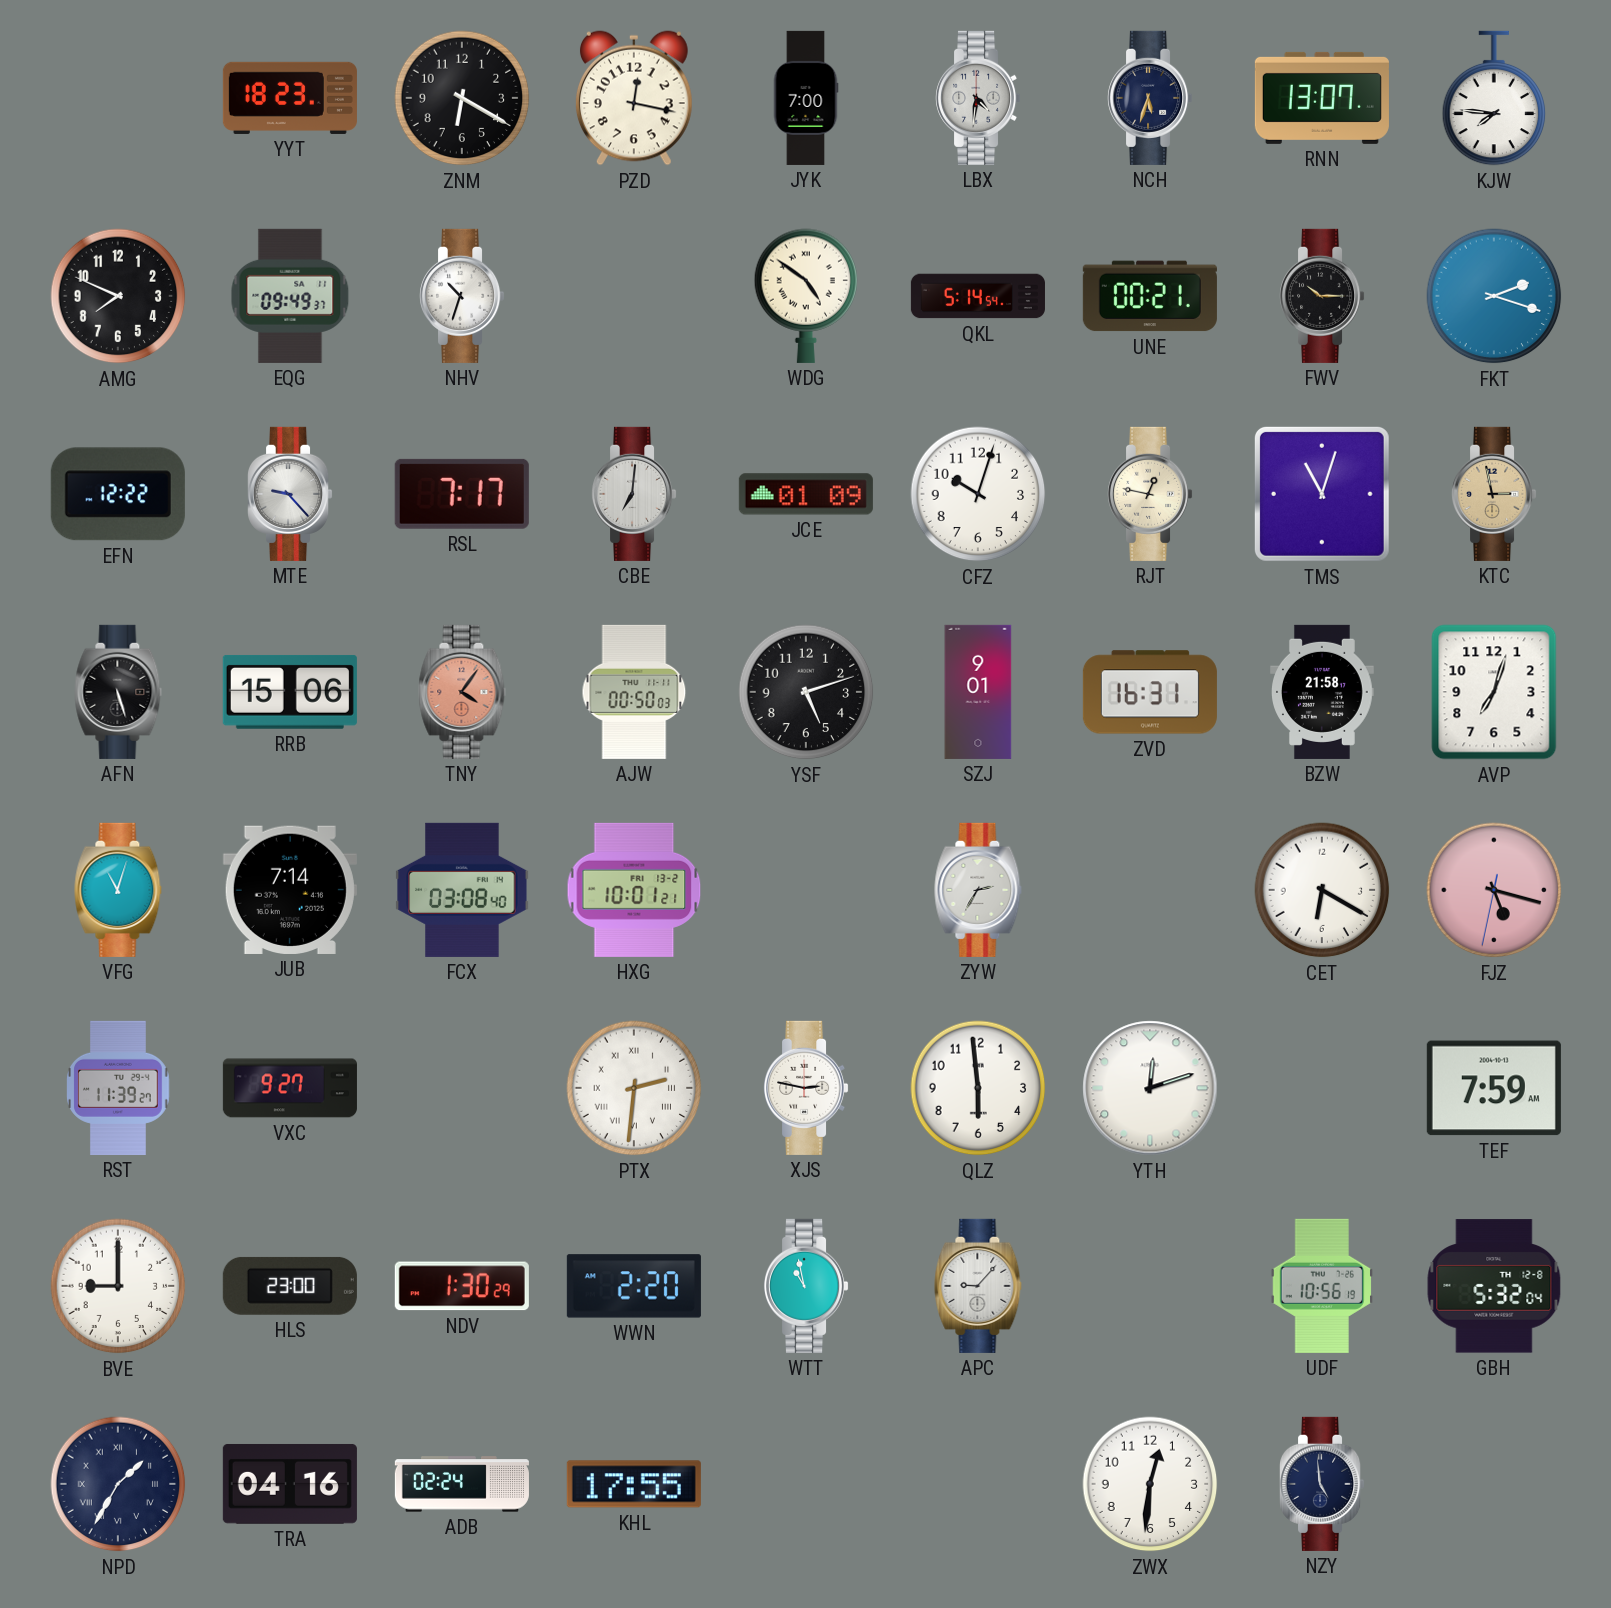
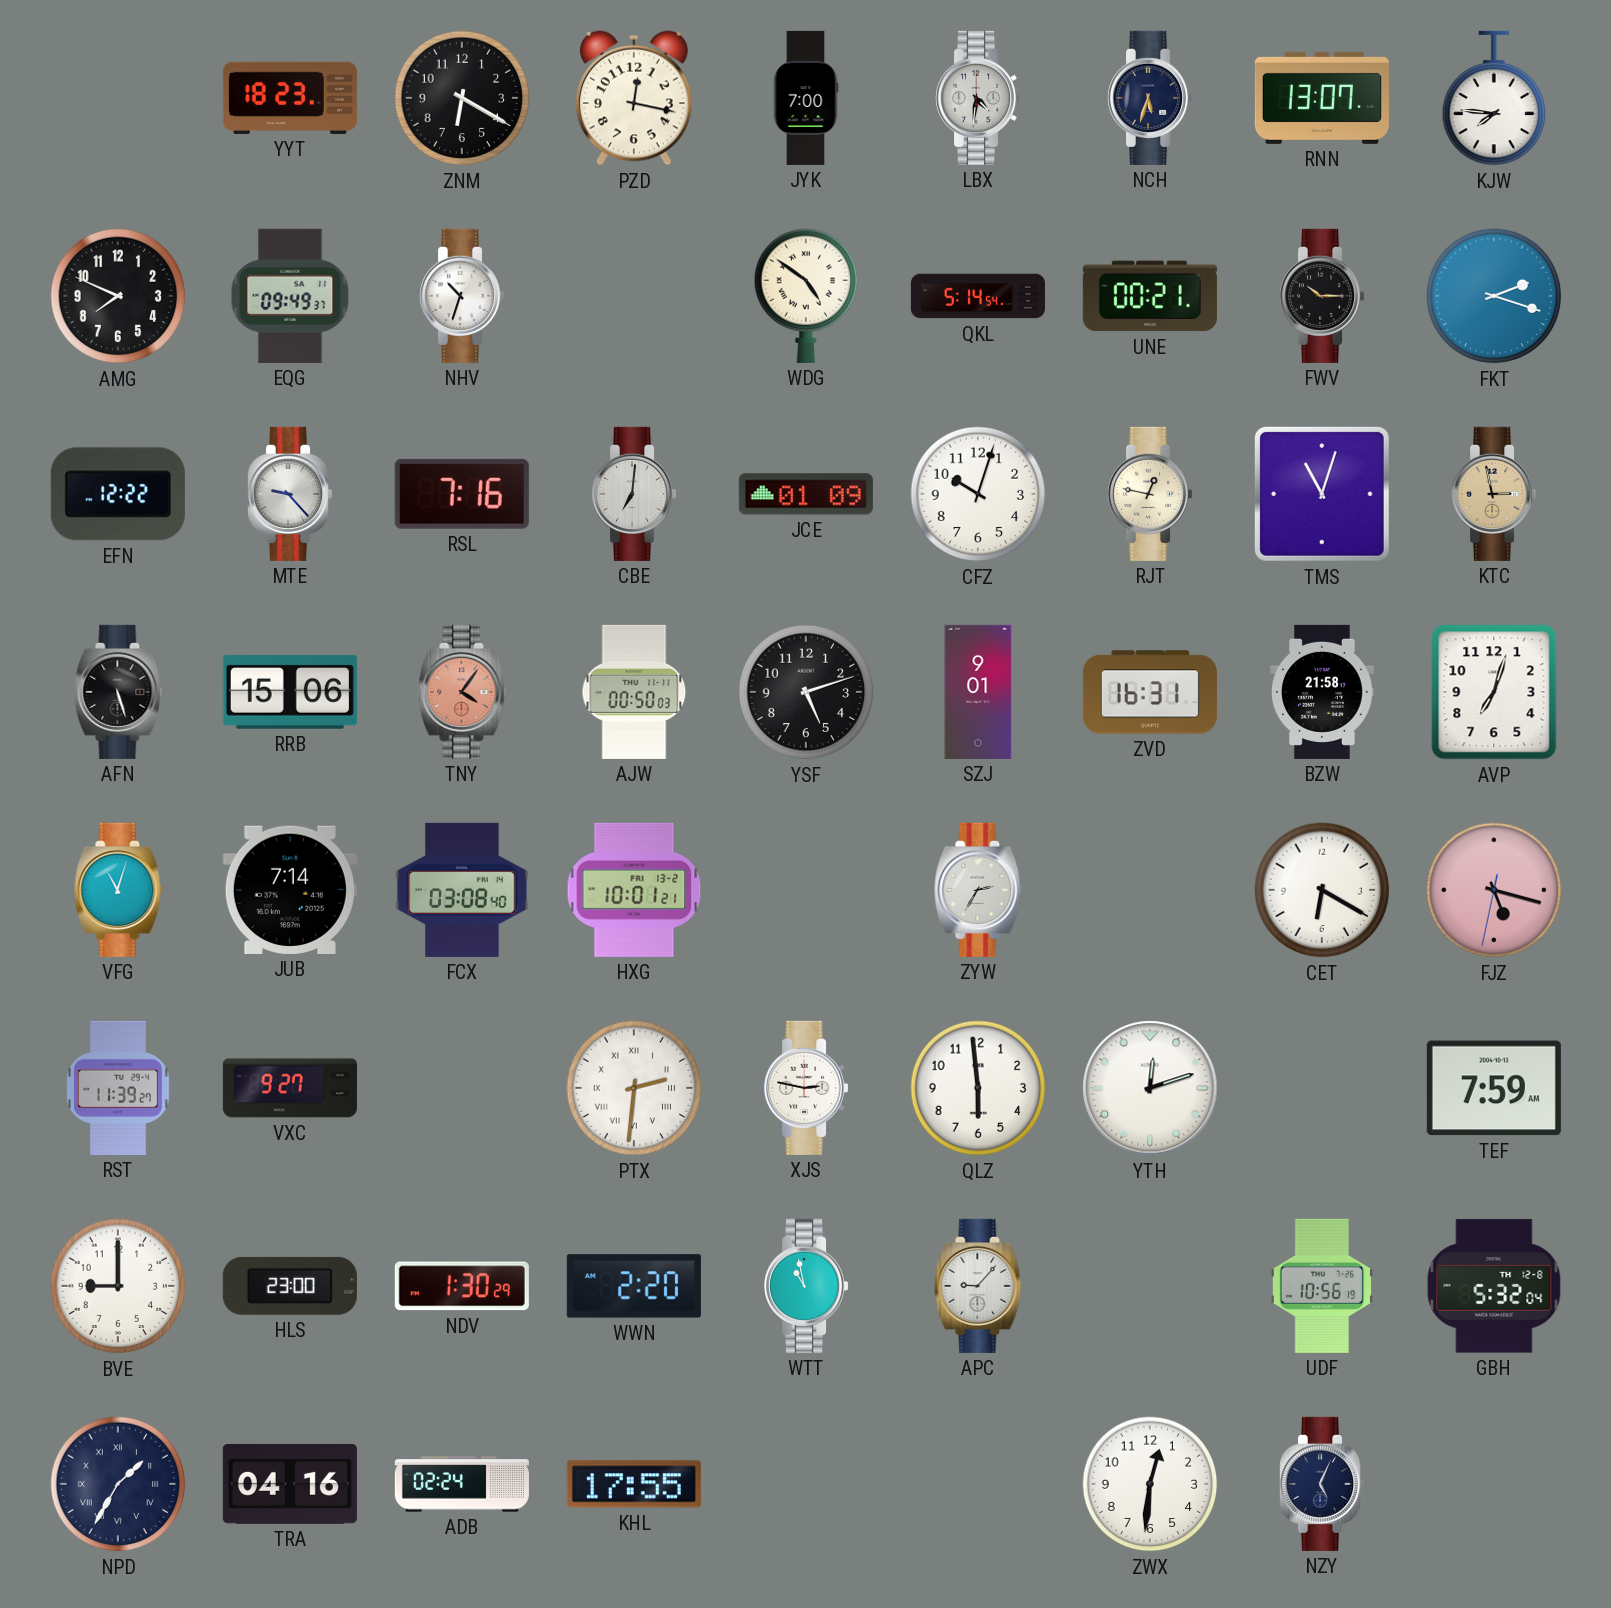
RSL: 7:17 -> 7:16 (462, 494)
NZY: 4:59 -> 5:04 (1323, 1484)
